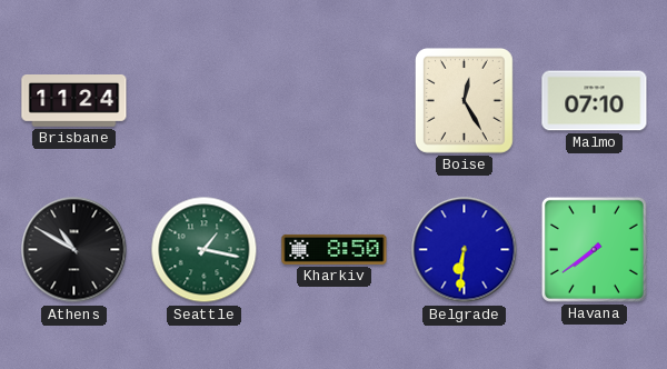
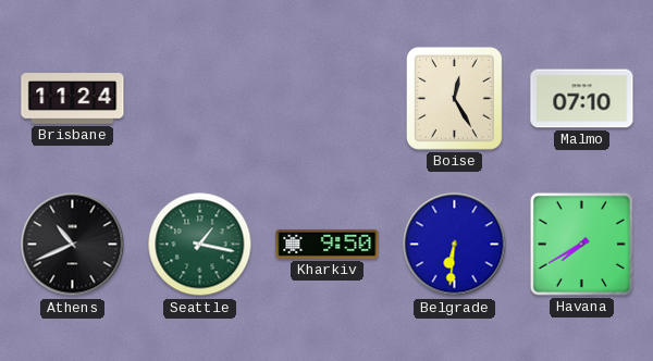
Athens: 10:50 -> 10:41 (73, 245)
Kharkiv: 8:50 -> 9:50 (328, 244)
Havana: 7:39 -> 7:40 (581, 244)
